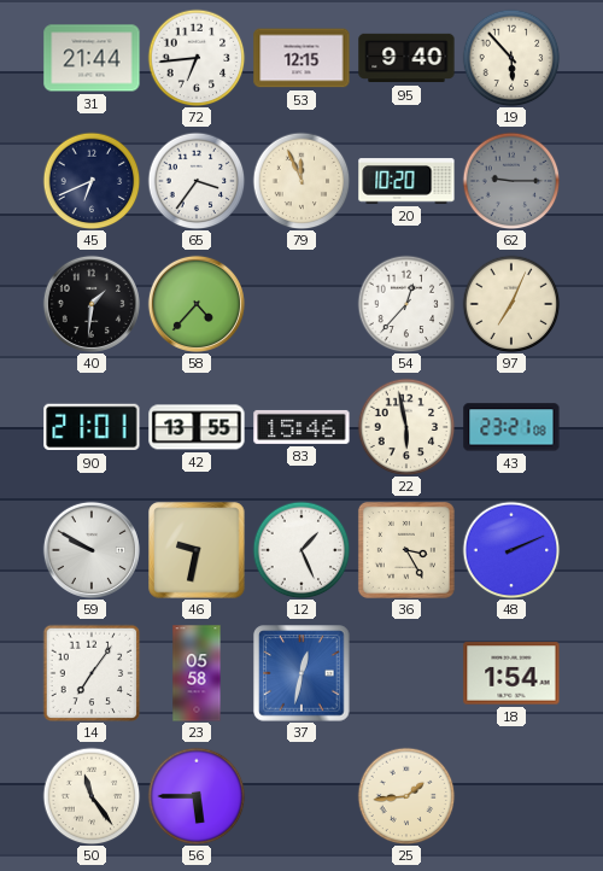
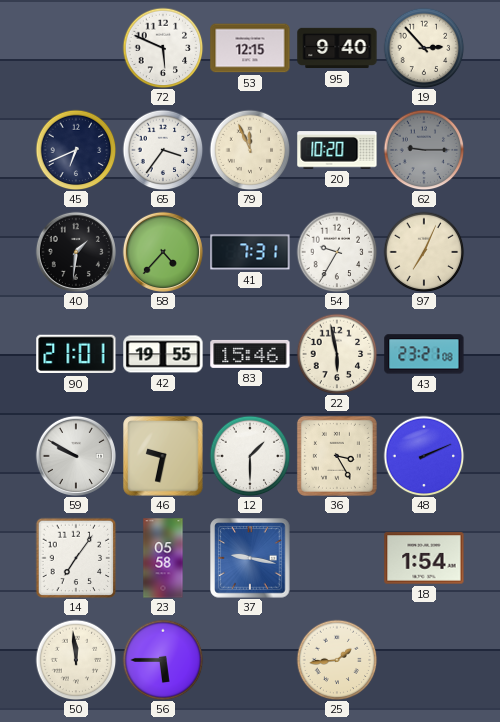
31: 21:44 -> none (92, 58)
72: 6:44 -> 5:49 (163, 48)
19: 5:53 -> 2:53 (424, 48)
41: none -> 7:31 (250, 252)
54: 12:37 -> 9:35 (337, 252)
42: 13:55 -> 19:55 (163, 354)
12: 1:26 -> 1:30 (250, 456)
37: 12:32 -> 9:17 (250, 558)
50: 11:24 -> 11:59 (76, 660)
